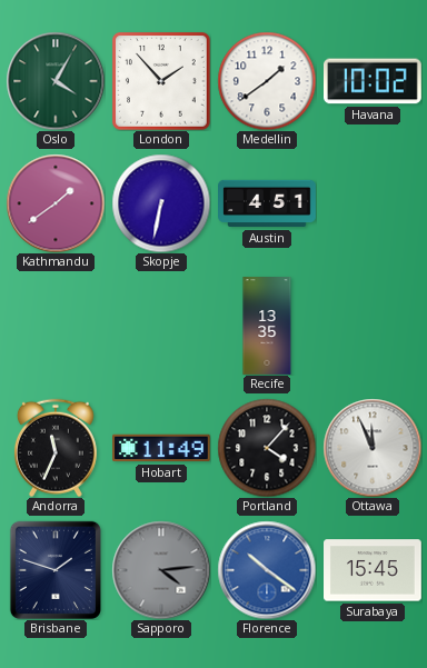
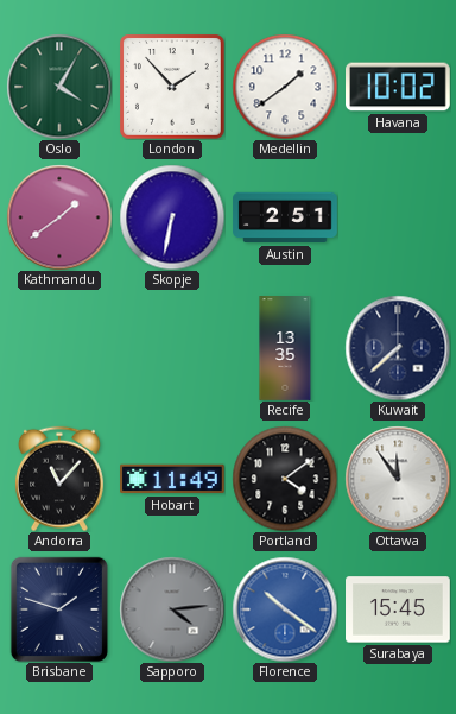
Austin: 4:51 -> 2:51 (285, 217)
Kuwait: none -> 7:38 (398, 348)
Andorra: 11:34 -> 11:07 (59, 479)
Portland: 4:07 -> 4:09 (285, 479)
Ottawa: 11:56 -> 11:54 (398, 479)
